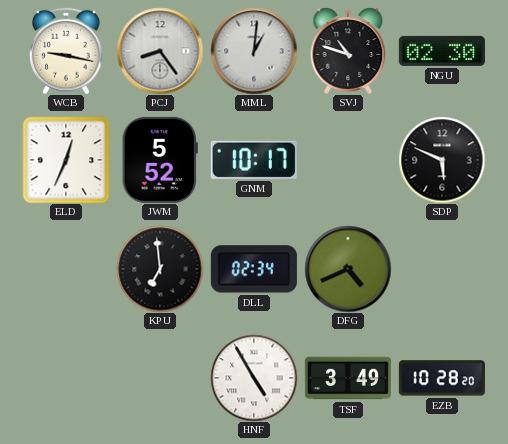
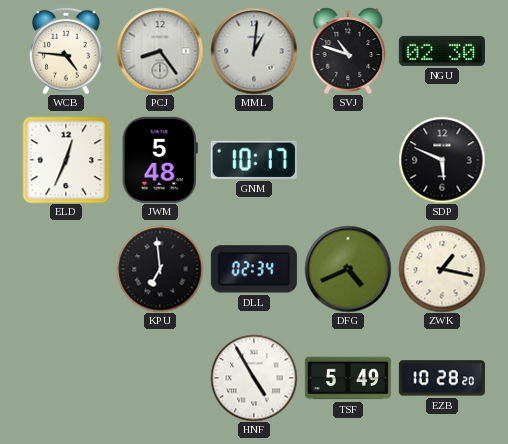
WCB: 9:17 -> 4:46 (66, 51)
JWM: 5:52 -> 5:48 (160, 160)
ZWK: none -> 1:17 (442, 269)
TSF: 3:49 -> 5:49 (348, 378)
